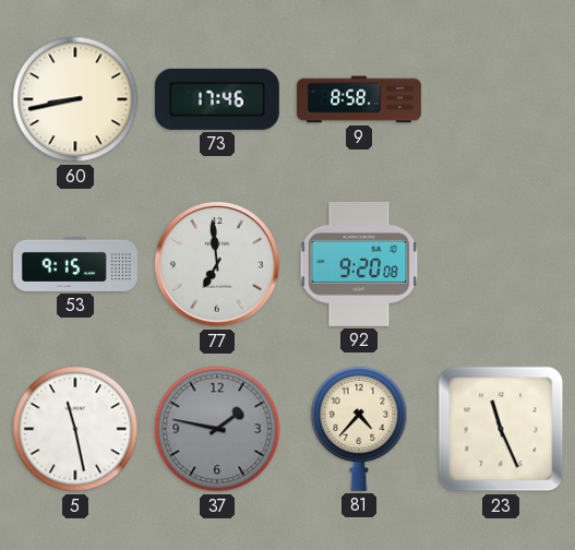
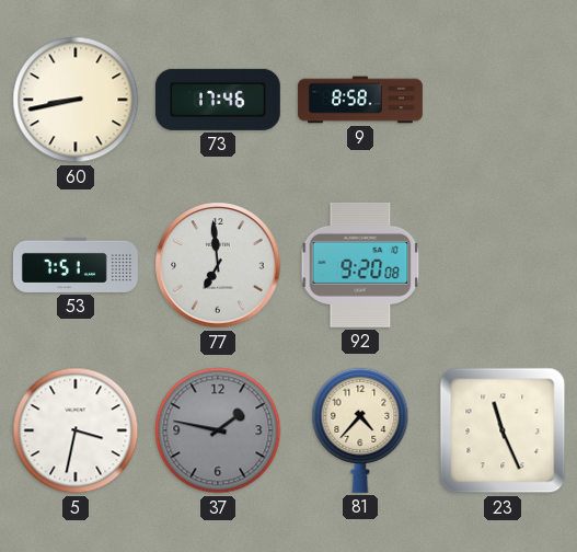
53: 9:15 -> 7:51 (76, 265)
5: 11:28 -> 3:32 (76, 430)
